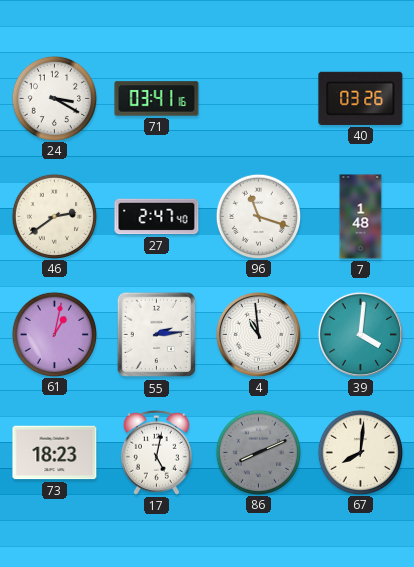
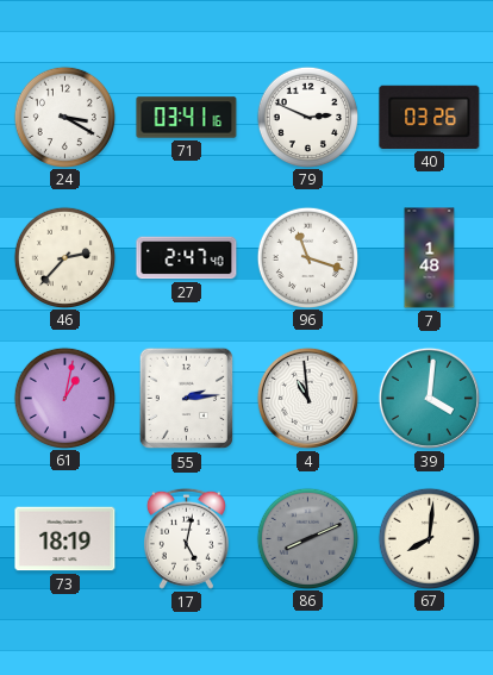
79: none -> 2:49 (307, 117)
46: 2:39 -> 2:37 (64, 257)
73: 18:23 -> 18:19 (65, 539)
